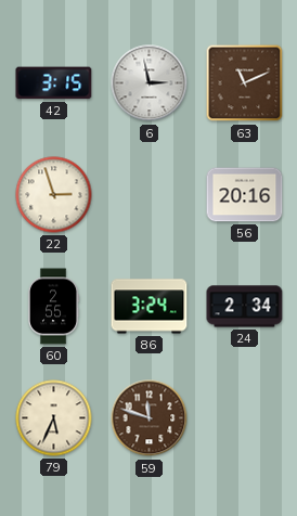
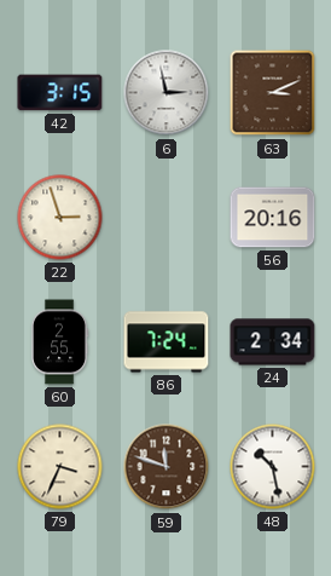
63: 11:11 -> 3:11 (273, 93)
86: 3:24 -> 7:24 (167, 342)
79: 5:34 -> 3:34 (60, 467)
48: none -> 10:28 (273, 467)
